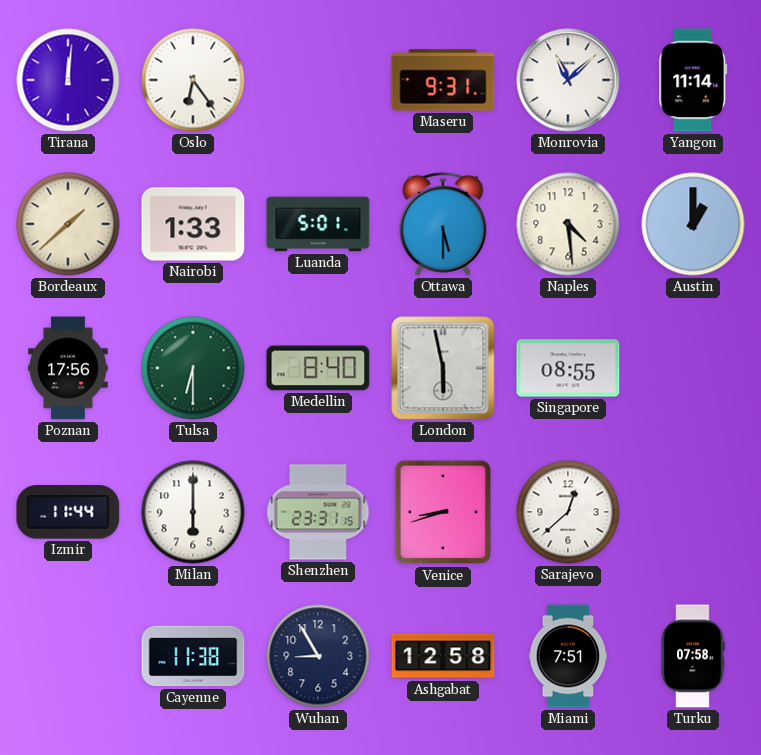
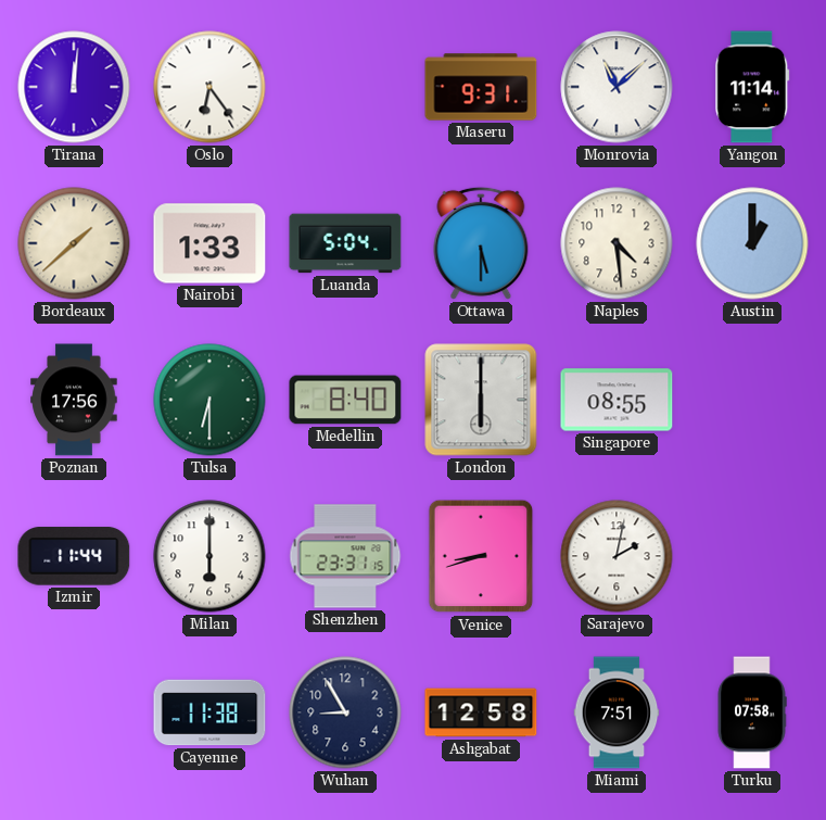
Luanda: 5:01 -> 5:04 (345, 243)
London: 5:58 -> 6:00 (481, 400)
Sarajevo: 12:38 -> 2:02 (617, 556)
